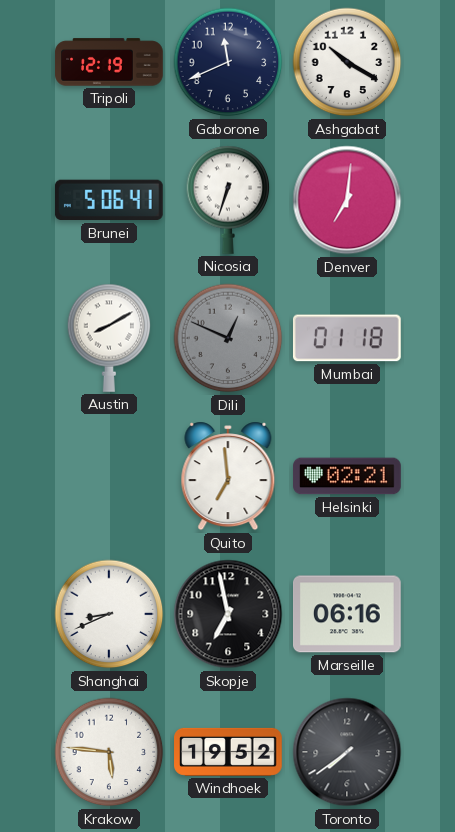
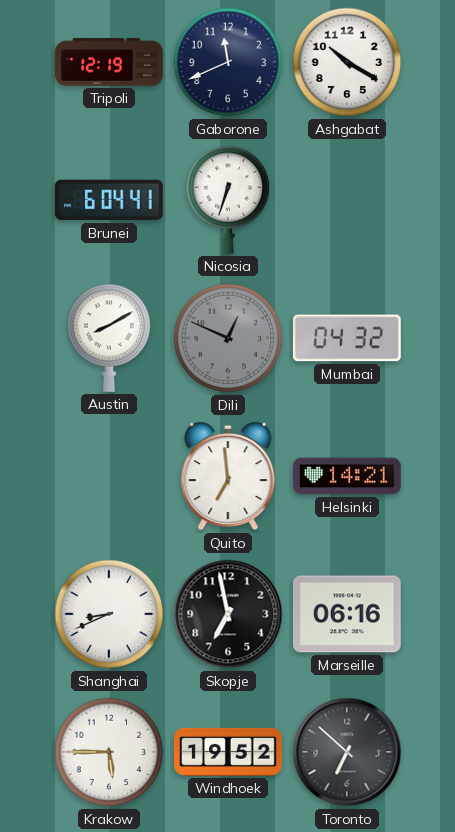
Brunei: 5:06 -> 6:04 (109, 200)
Denver: 7:01 -> none (347, 200)
Mumbai: 01:18 -> 04:32 (347, 338)
Helsinki: 02:21 -> 14:21 (347, 476)
Krakow: 5:46 -> 5:45 (109, 752)
Toronto: 7:39 -> 6:52 (347, 752)
